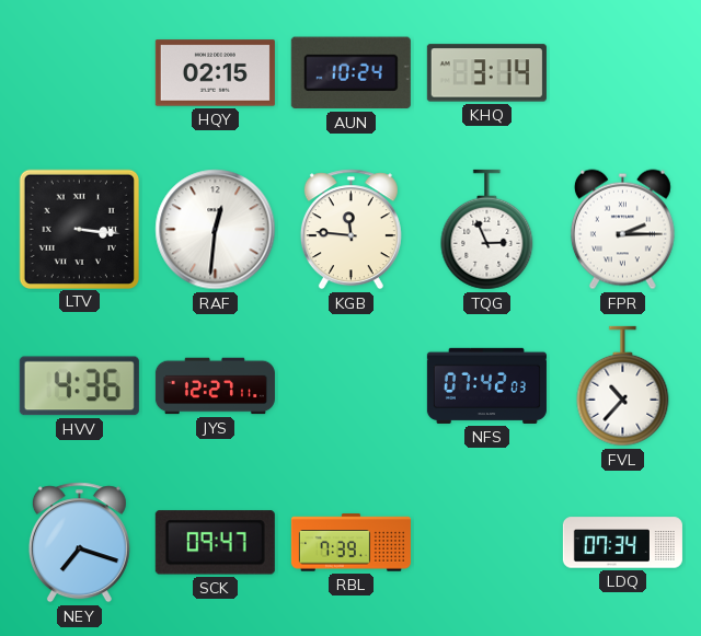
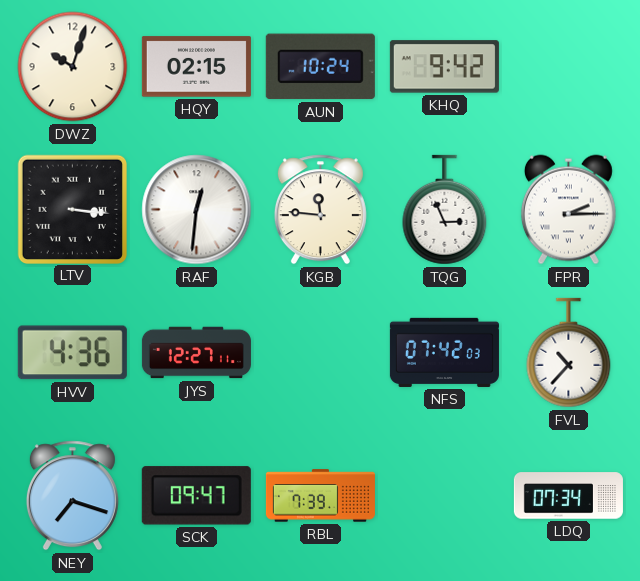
DWZ: none -> 10:03 (73, 67)
KHQ: 3:14 -> 9:42 (444, 67)
